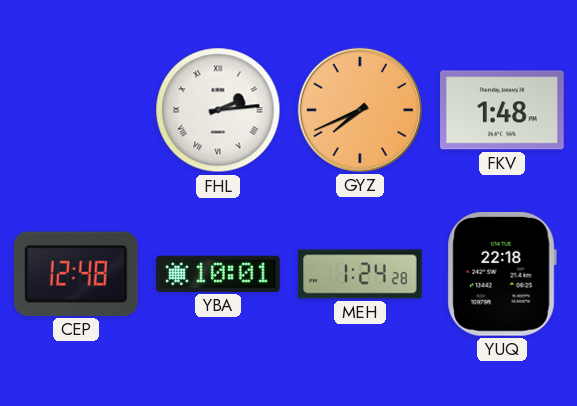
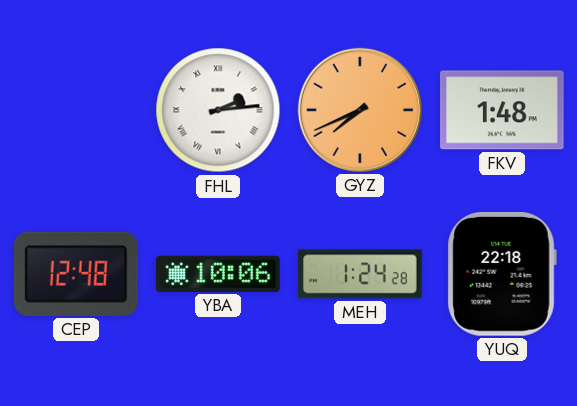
YBA: 10:01 -> 10:06 (218, 274)
